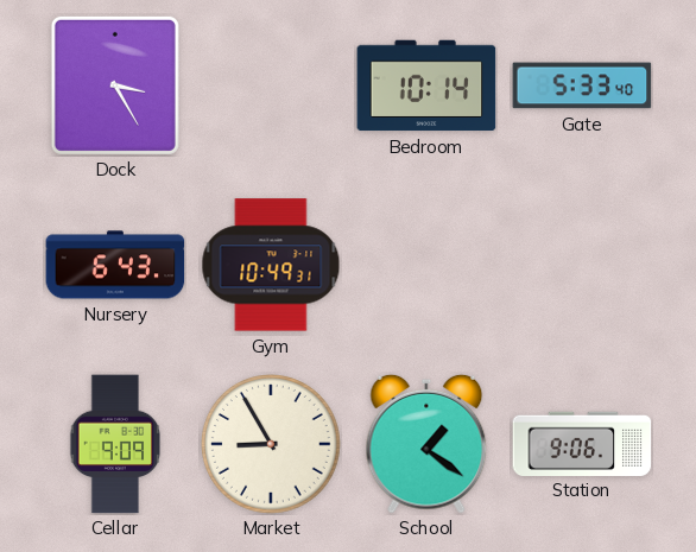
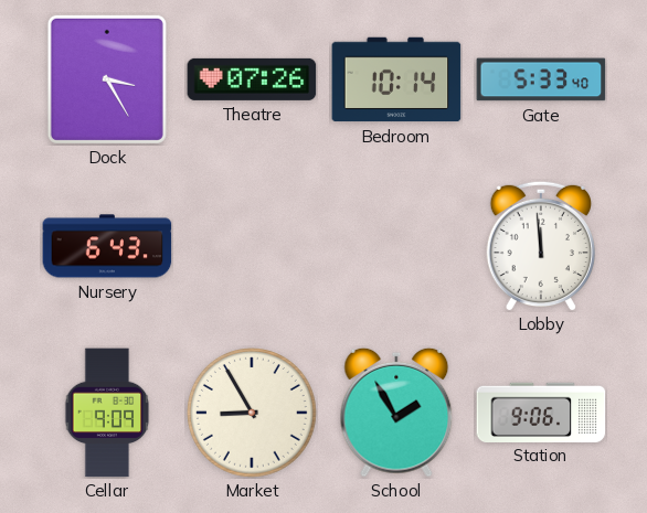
Theatre: none -> 07:26 (252, 79)
Gym: 10:49 -> none (271, 265)
Lobby: none -> 11:59 (541, 246)
School: 1:21 -> 1:55 (396, 413)
